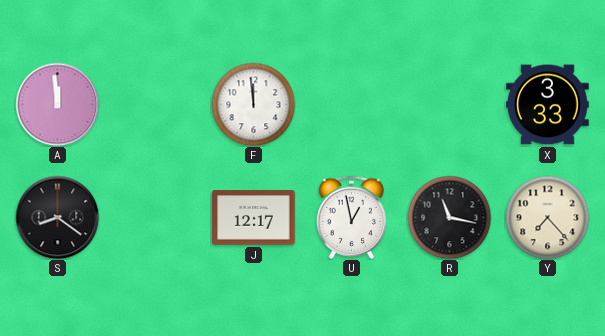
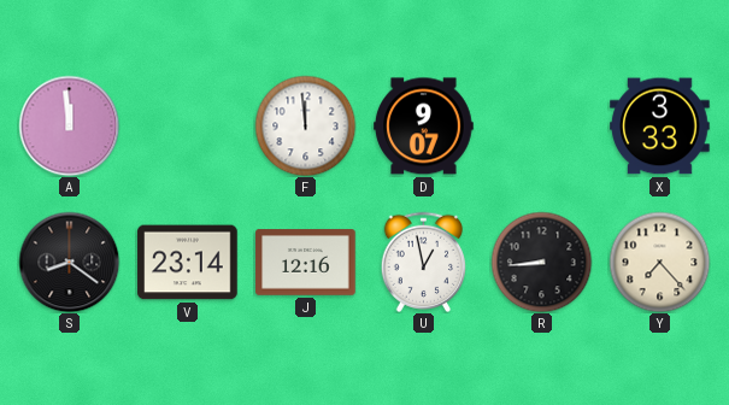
D: none -> 9:07 (424, 127)
V: none -> 23:14 (188, 263)
J: 12:17 -> 12:16 (306, 263)
R: 11:17 -> 8:44 (541, 262)
